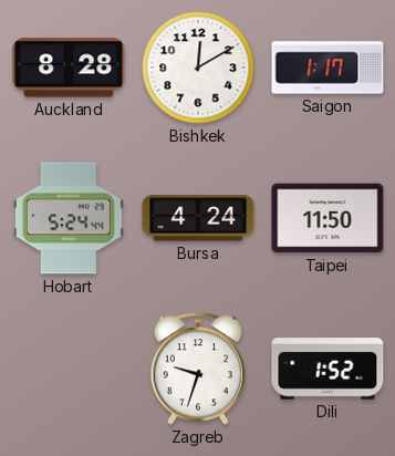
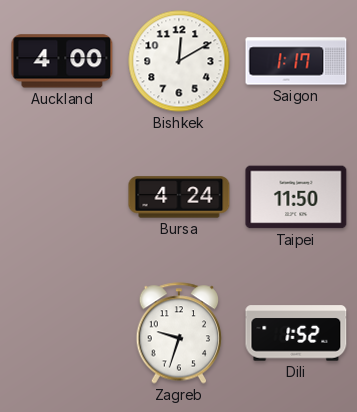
Auckland: 8:28 -> 4:00 (62, 61)
Hobart: 5:24 -> none (69, 218)
